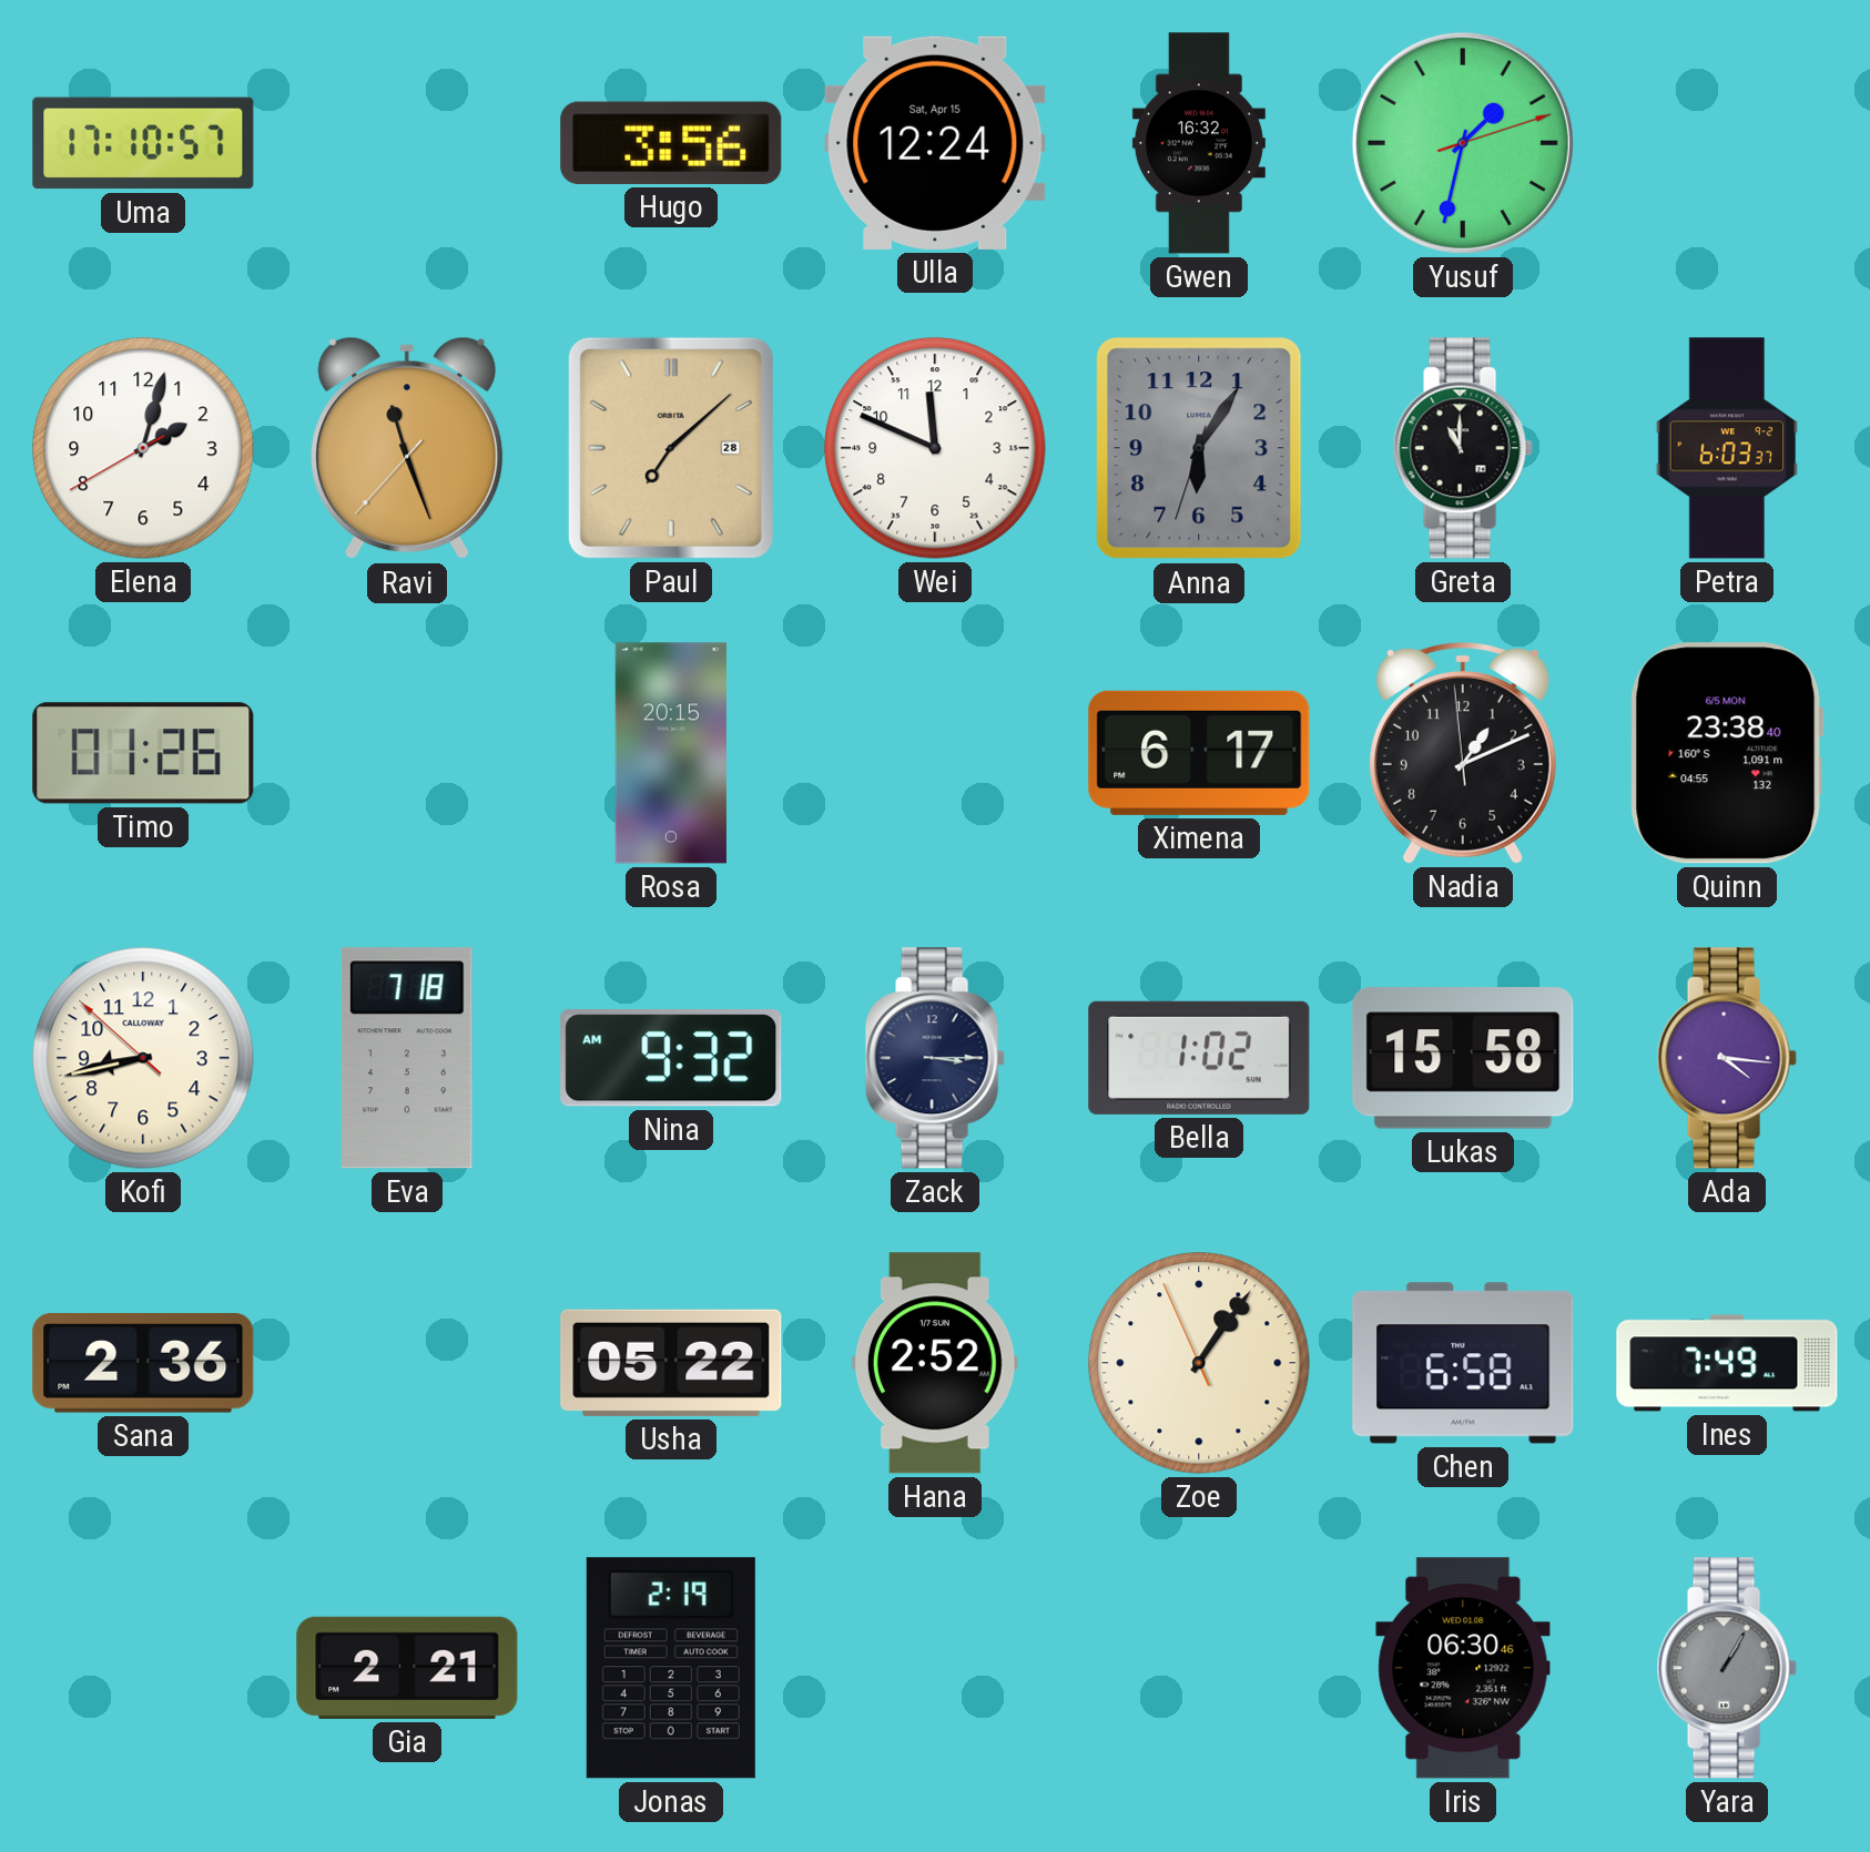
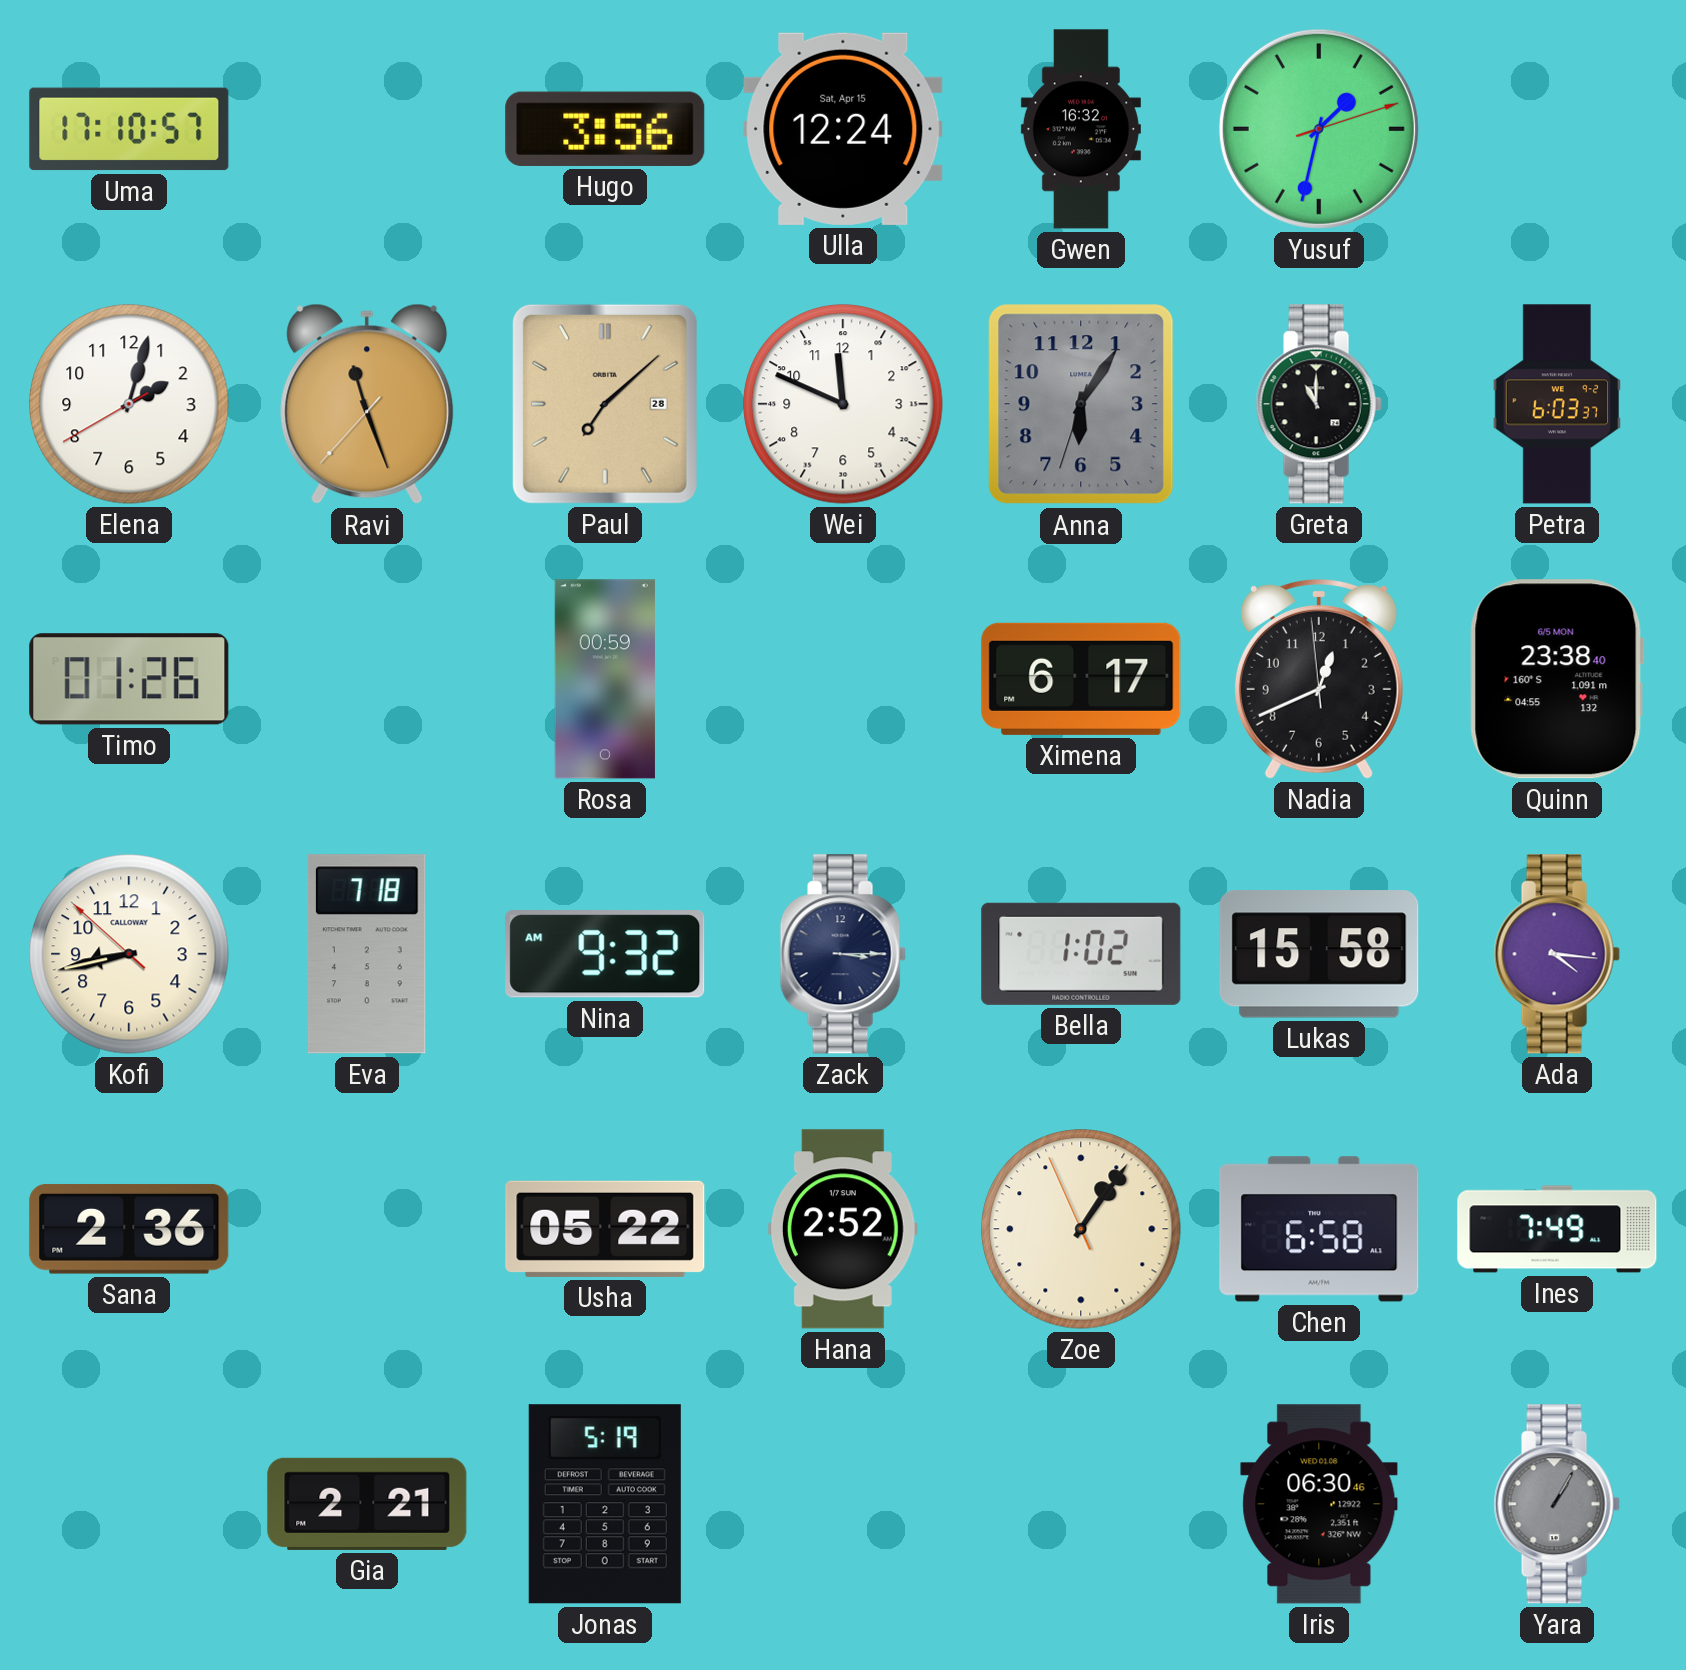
Rosa: 20:15 -> 00:59 (605, 679)
Nadia: 1:10 -> 12:40 (1319, 679)
Jonas: 2:19 -> 5:19 (605, 1504)
